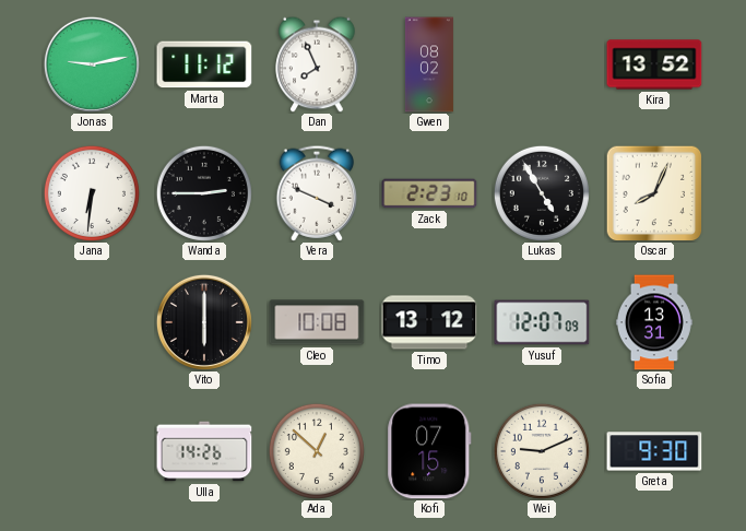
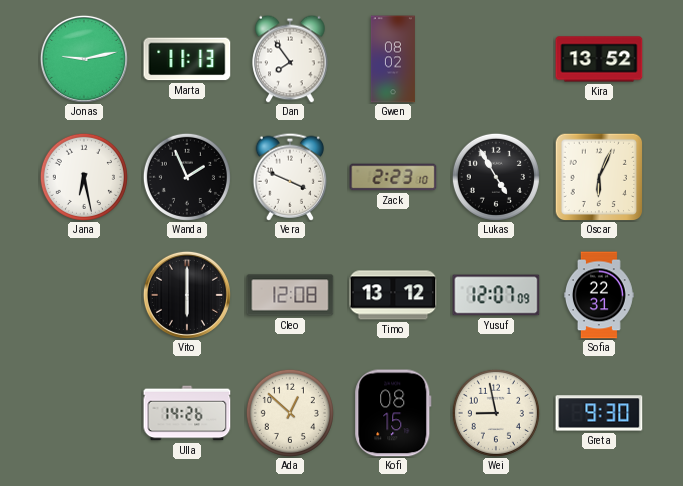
Marta: 11:12 -> 11:13 (187, 59)
Dan: 7:56 -> 7:54 (290, 59)
Jana: 6:31 -> 6:28 (84, 177)
Wanda: 2:45 -> 1:56 (187, 177)
Oscar: 8:04 -> 6:04 (599, 177)
Cleo: 10:08 -> 12:08 (290, 295)
Sofia: 13:31 -> 22:31 (599, 295)
Kofi: 07:15 -> 08:15 (393, 413)
Wei: 9:11 -> 8:58 (496, 413)
